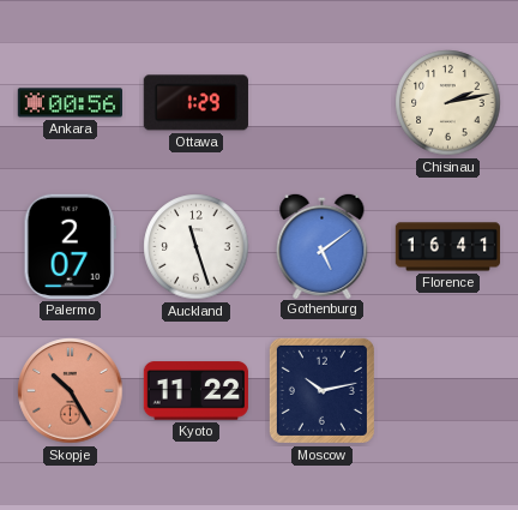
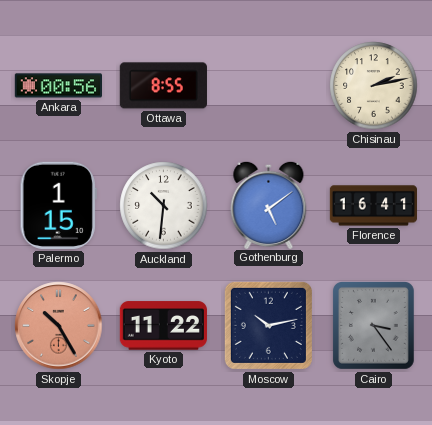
Ottawa: 1:29 -> 8:55 (163, 86)
Palermo: 2:07 -> 1:15 (58, 205)
Auckland: 11:27 -> 10:31 (164, 206)
Cairo: none -> 3:24 (373, 326)
